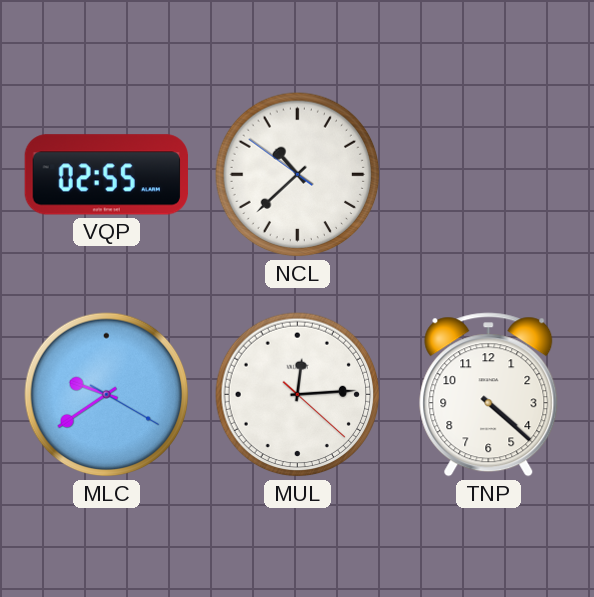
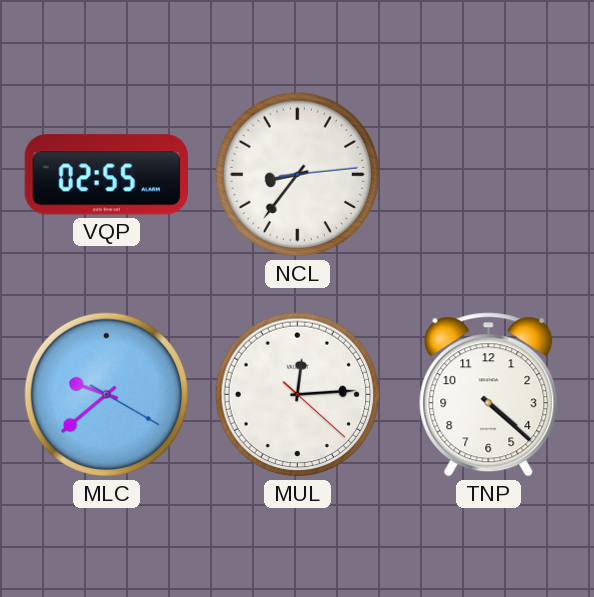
NCL: 10:37 -> 8:36 (298, 175)
MLC: 9:39 -> 9:38 (107, 395)
